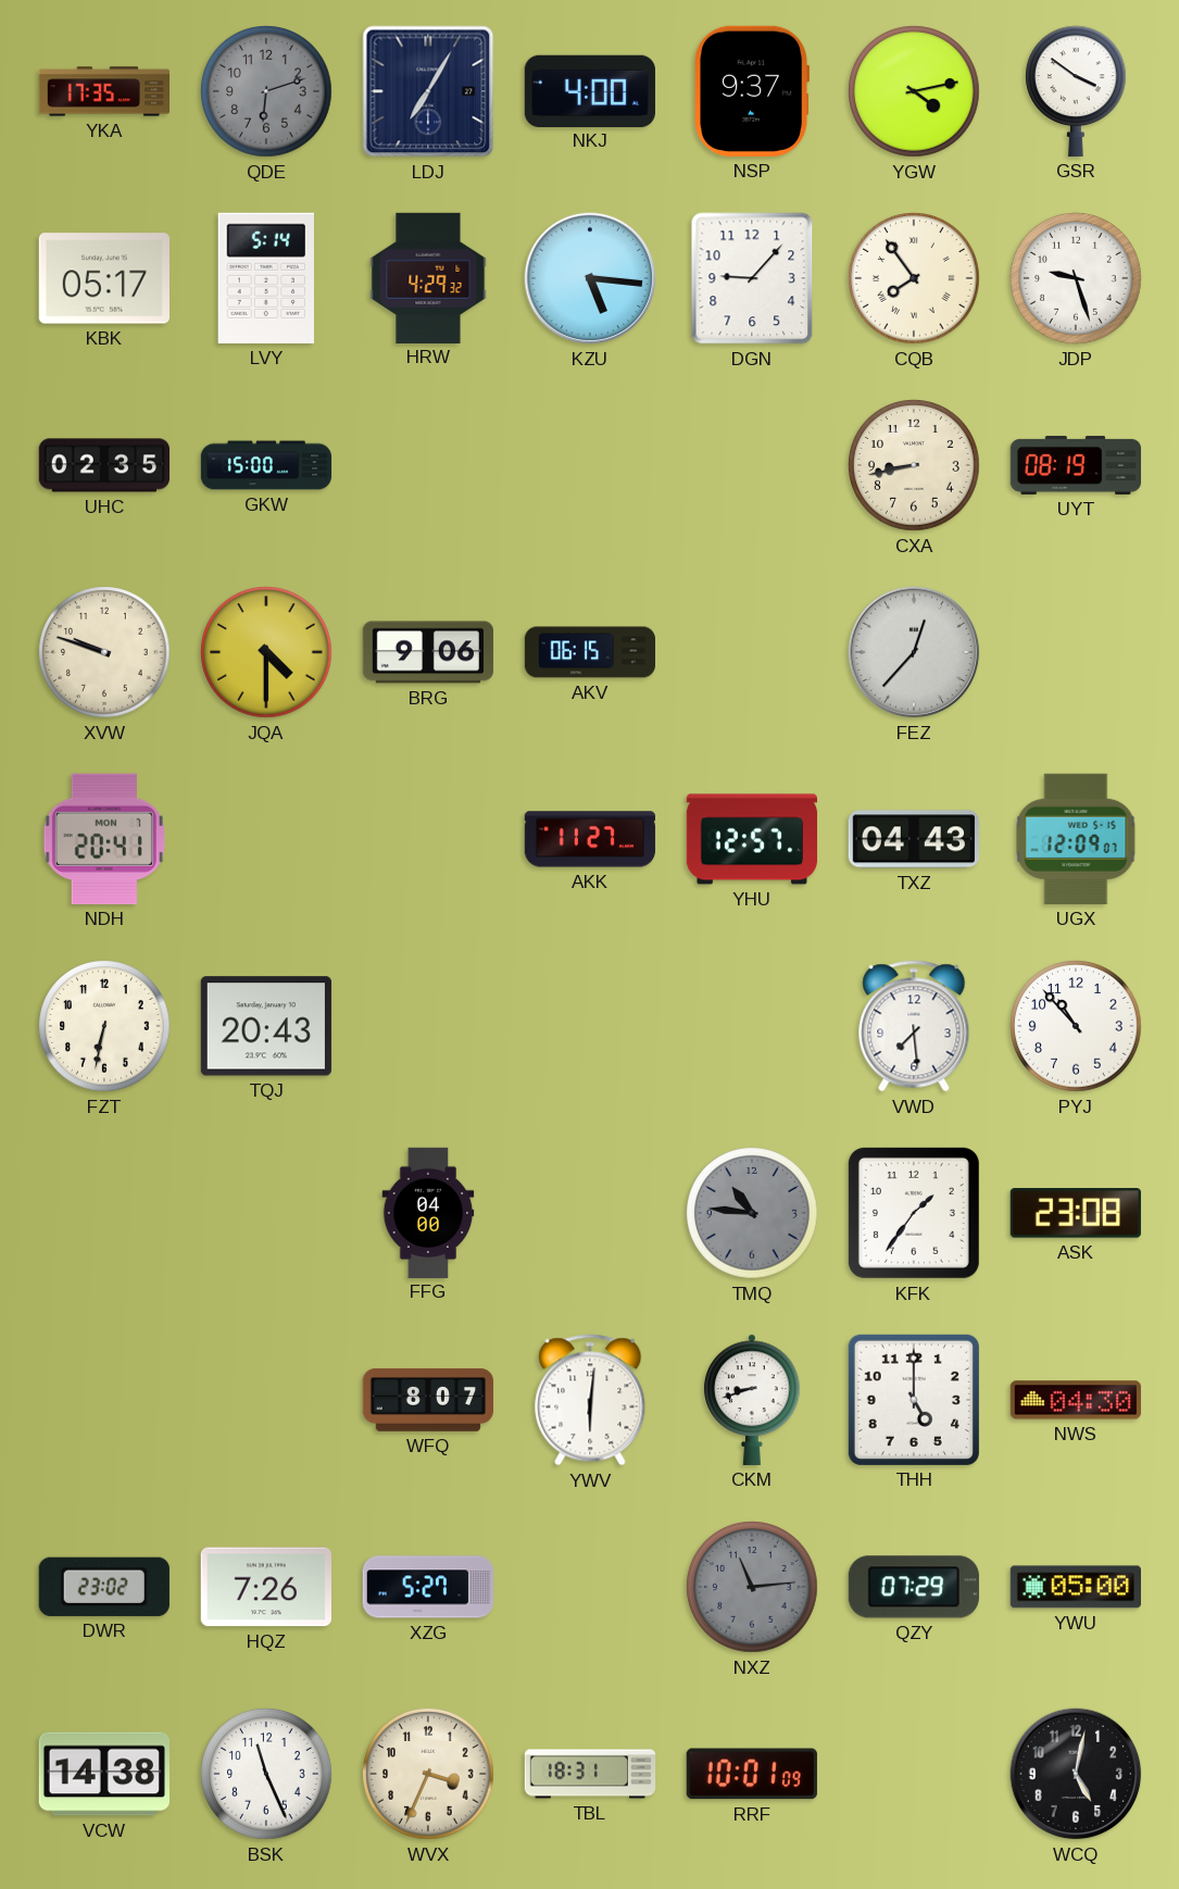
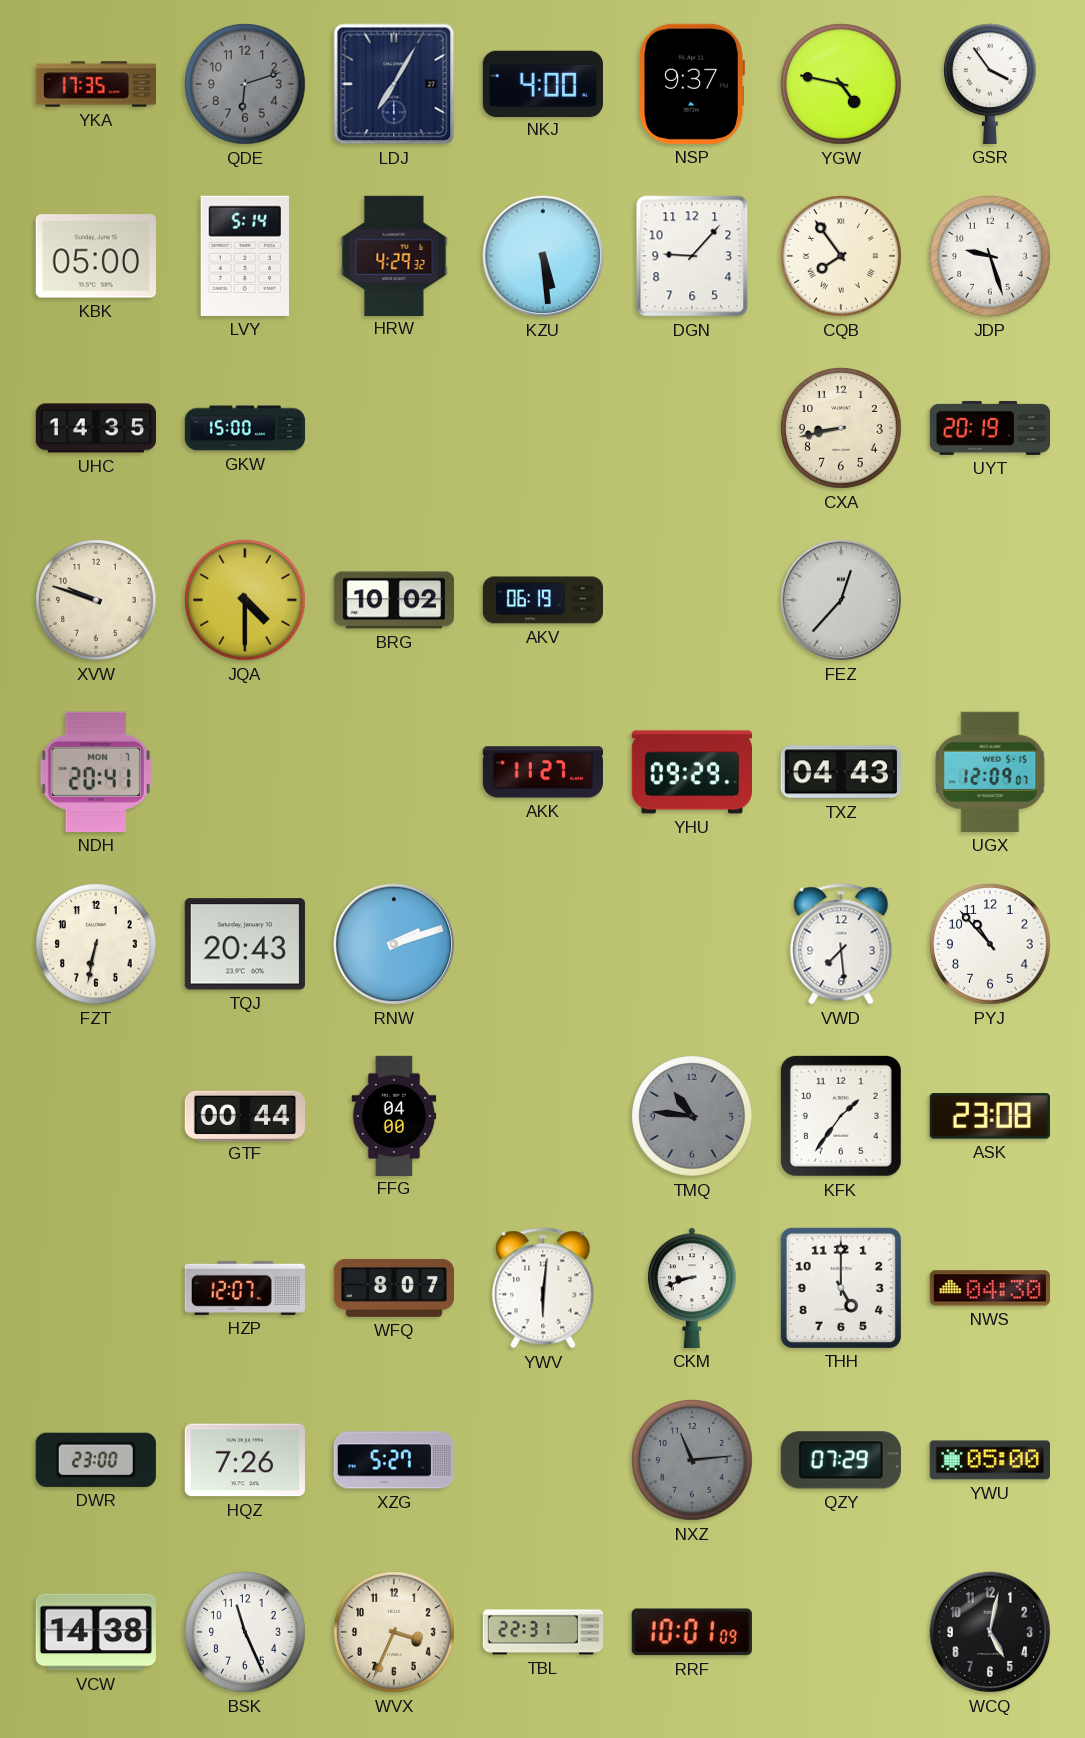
YGW: 4:13 -> 4:47 (841, 84)
GSR: 3:51 -> 3:54 (991, 84)
KBK: 05:17 -> 05:00 (96, 256)
KZU: 5:16 -> 5:29 (543, 256)
UHC: 02:35 -> 14:35 (95, 428)
UYT: 08:19 -> 20:19 (989, 428)
BRG: 9:06 -> 10:02 (394, 600)
AKV: 06:15 -> 06:19 (542, 600)
YHU: 12:57 -> 09:29 (691, 772)
RNW: none -> 2:12 (394, 944)
GTF: none -> 00:44 (244, 1115)
HZP: none -> 12:07 (245, 1288)
DWR: 23:02 -> 23:00 (96, 1460)
TBL: 18:31 -> 22:31 (543, 1632)
